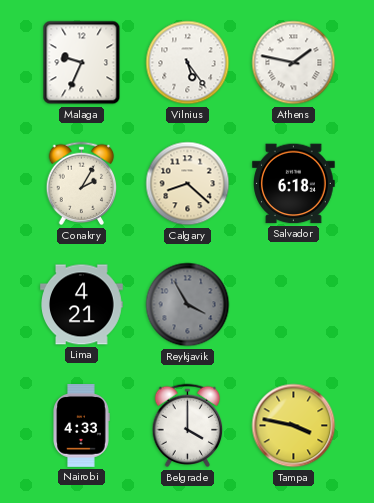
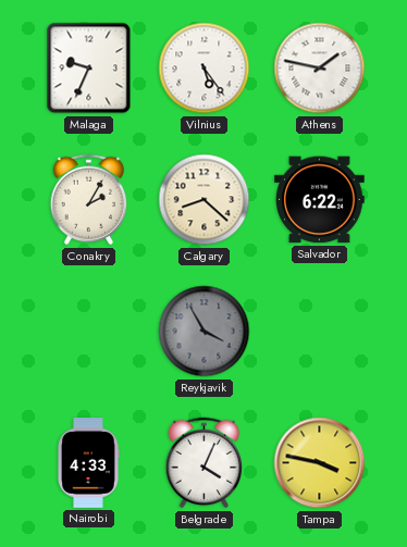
Salvador: 6:18 -> 6:22 (320, 200)
Lima: 4:21 -> none (82, 305)
Belgrade: 4:00 -> 4:04 (205, 463)
